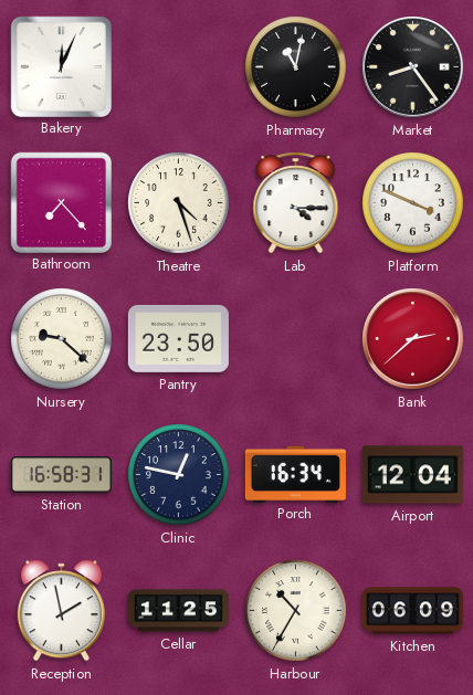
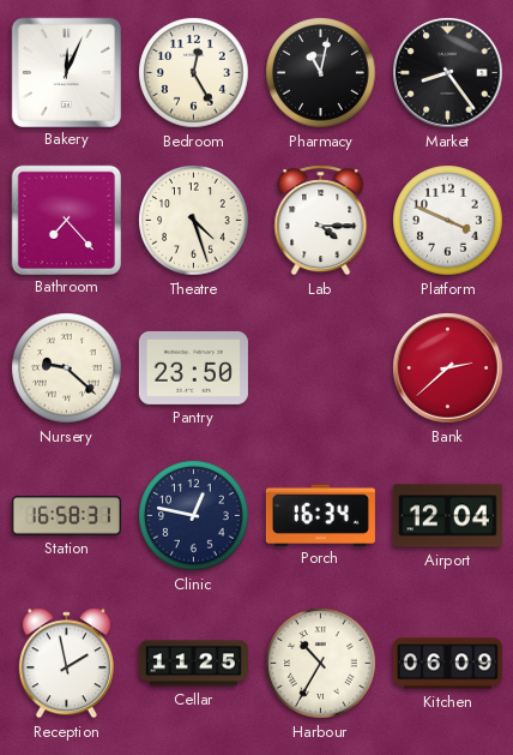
Bedroom: none -> 12:25 (194, 73)
